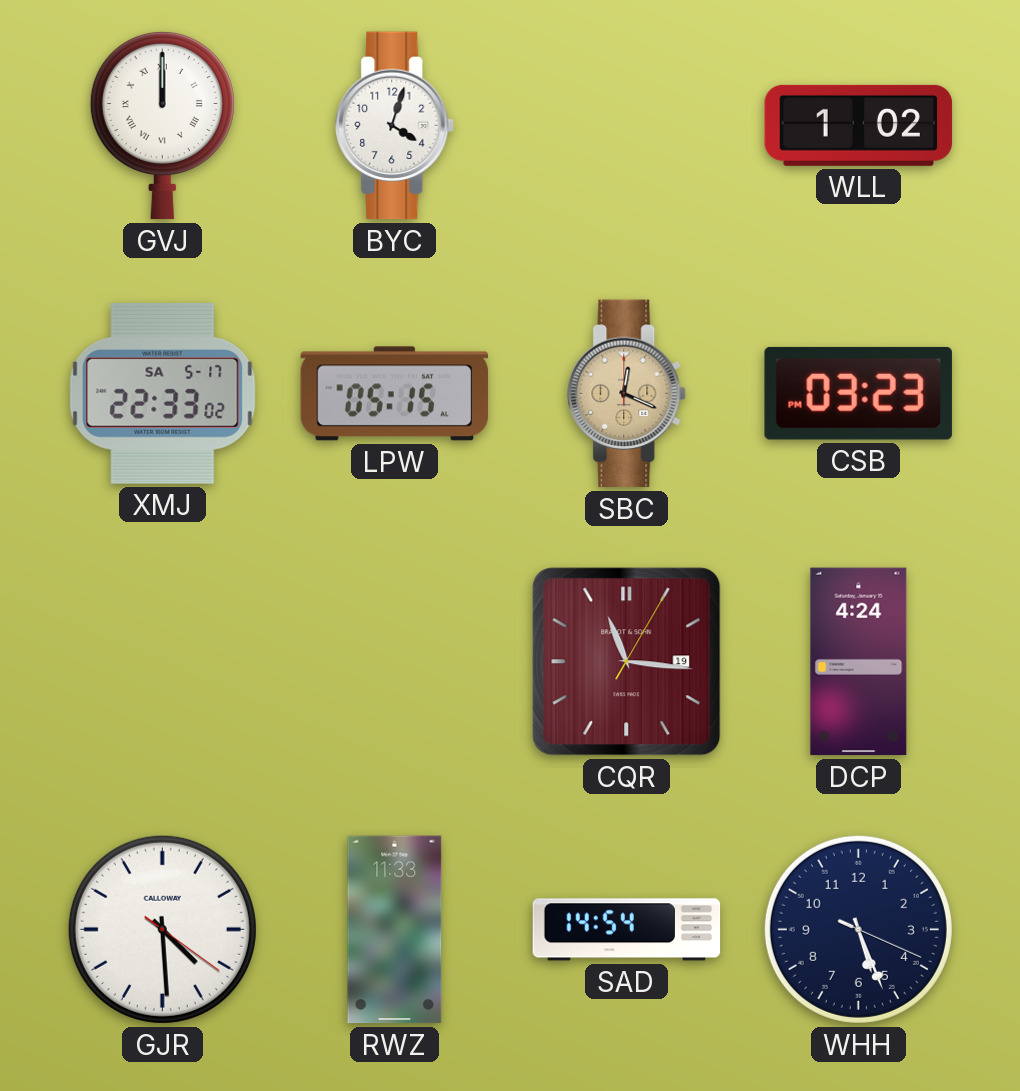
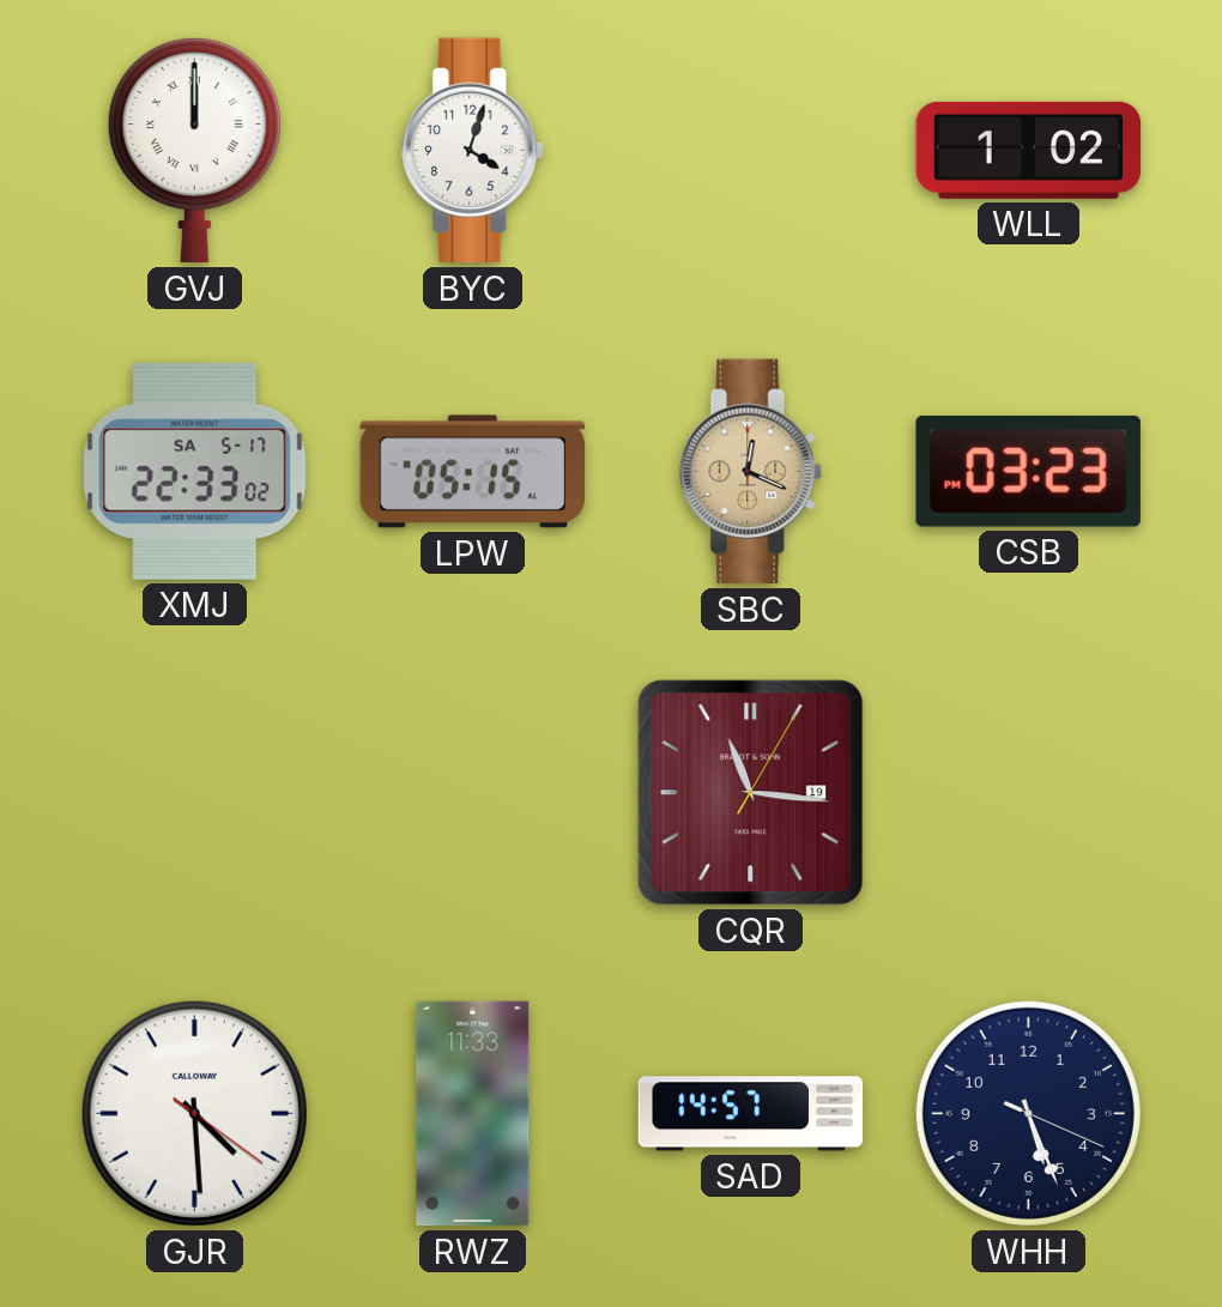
DCP: 4:24 -> none (859, 662)
SAD: 14:54 -> 14:57 (751, 1114)
